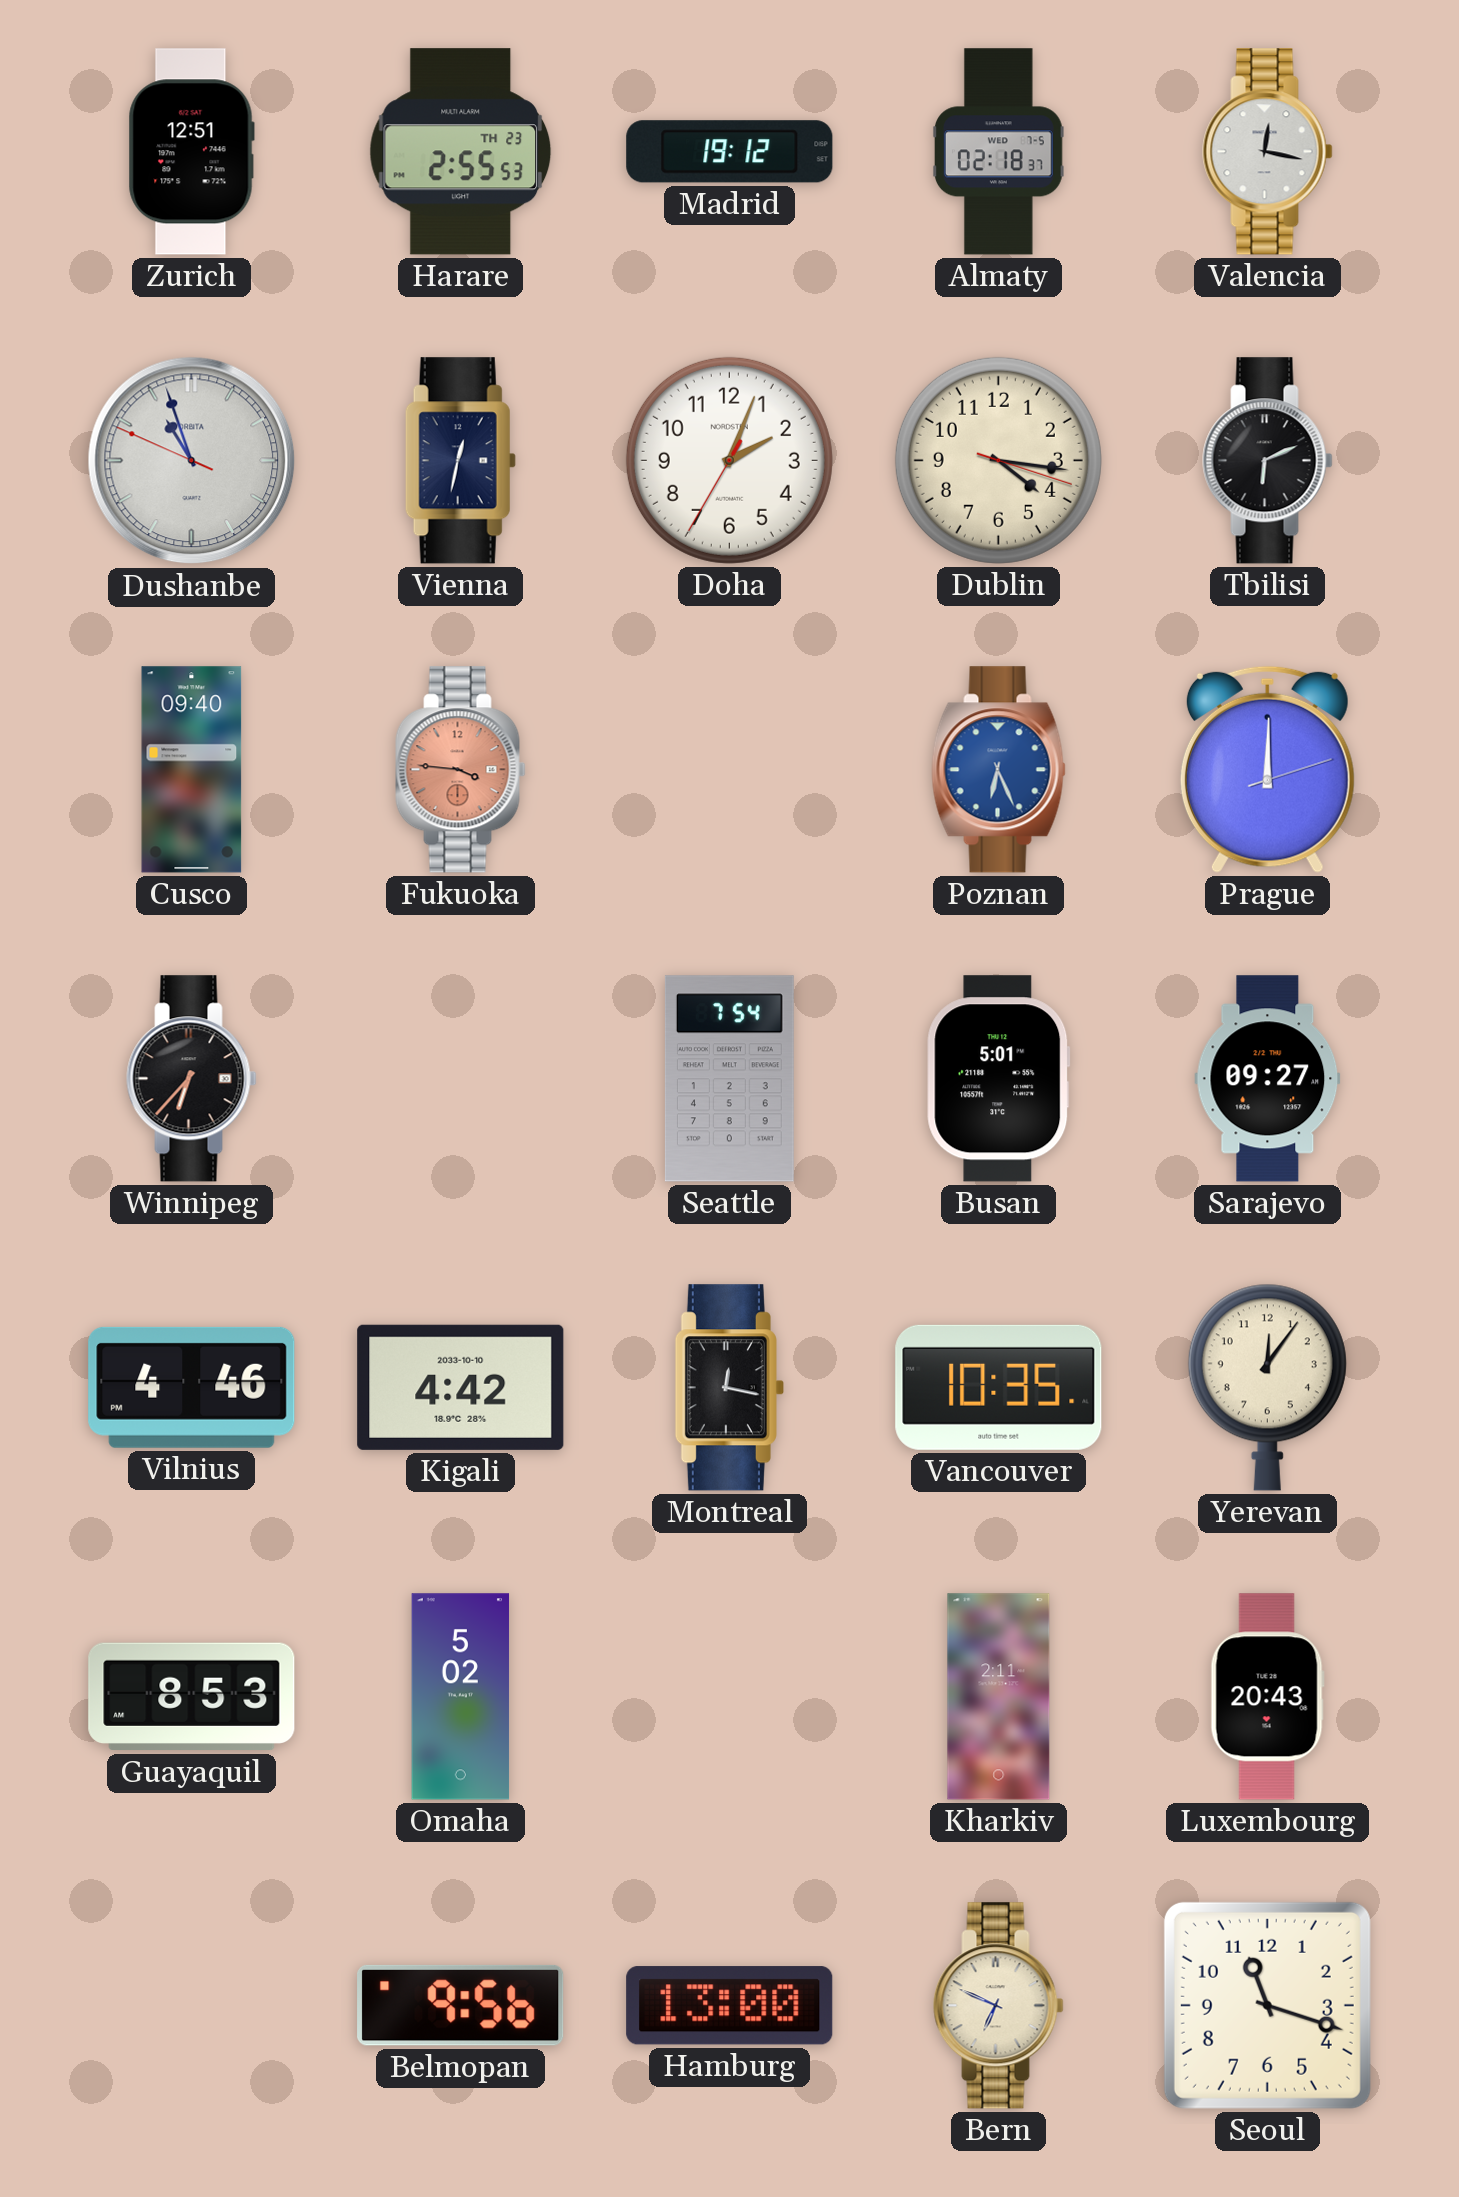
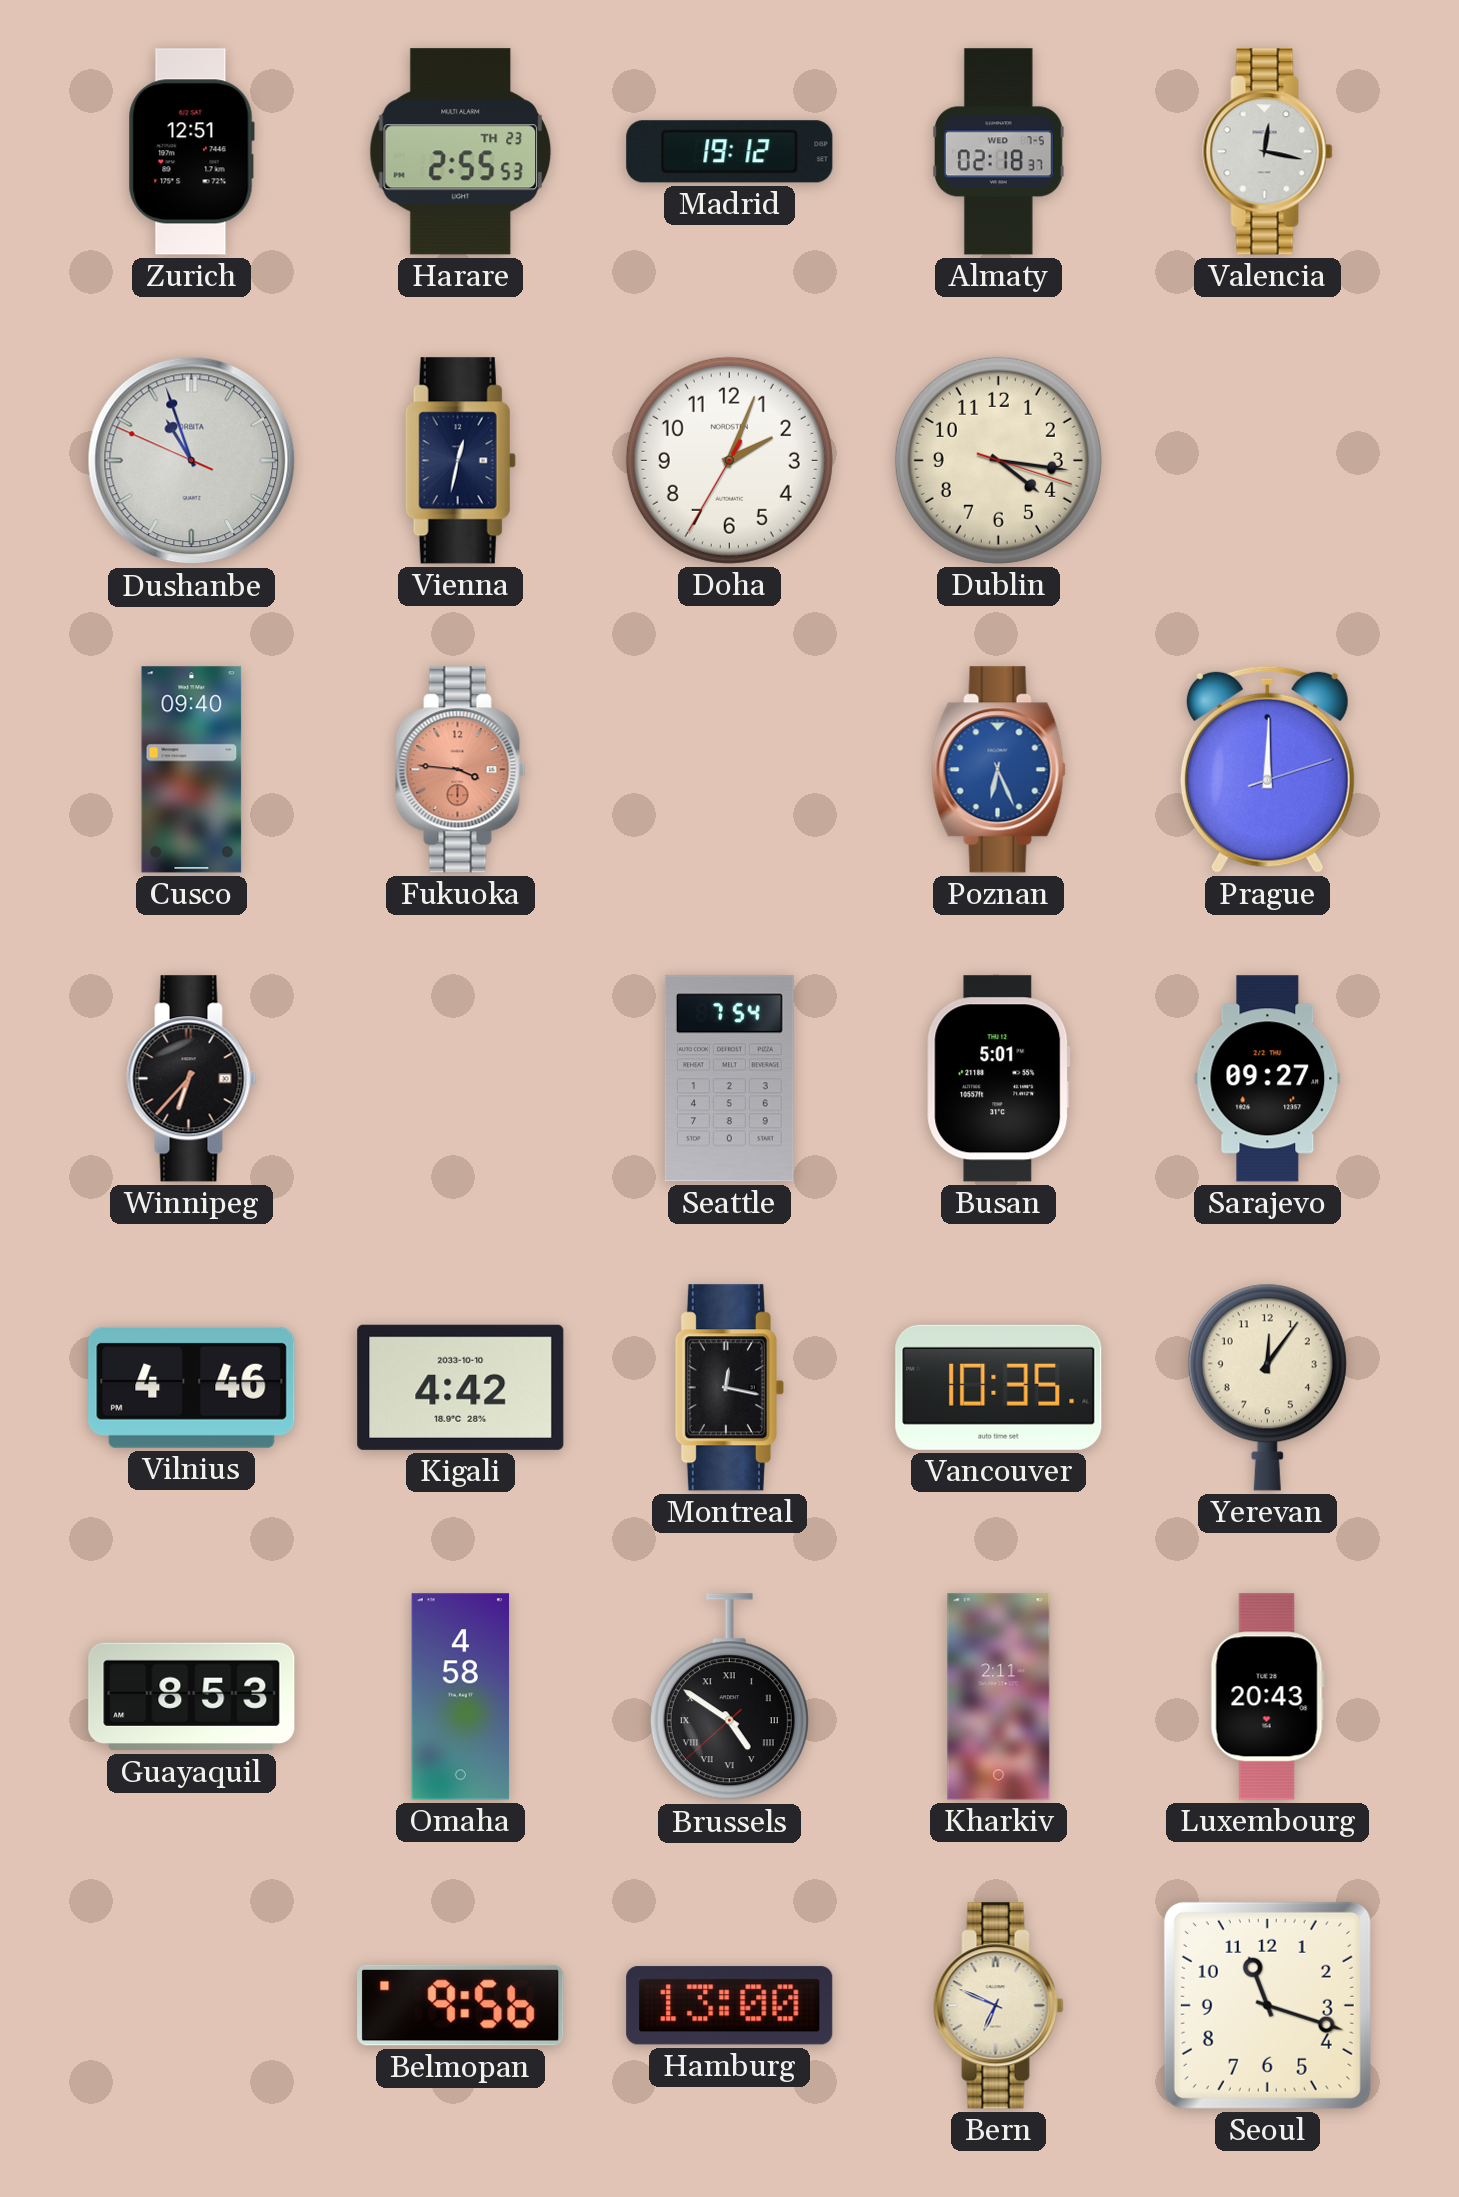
Tbilisi: 6:11 -> none (1268, 461)
Omaha: 5:02 -> 4:58 (461, 1697)
Brussels: none -> 4:50 (729, 1697)
